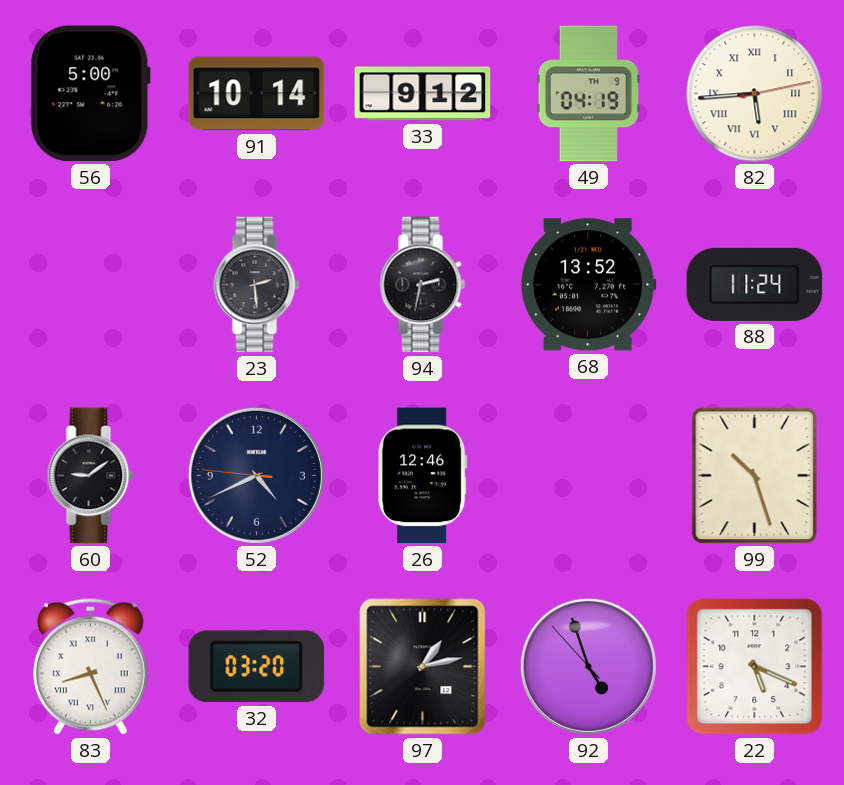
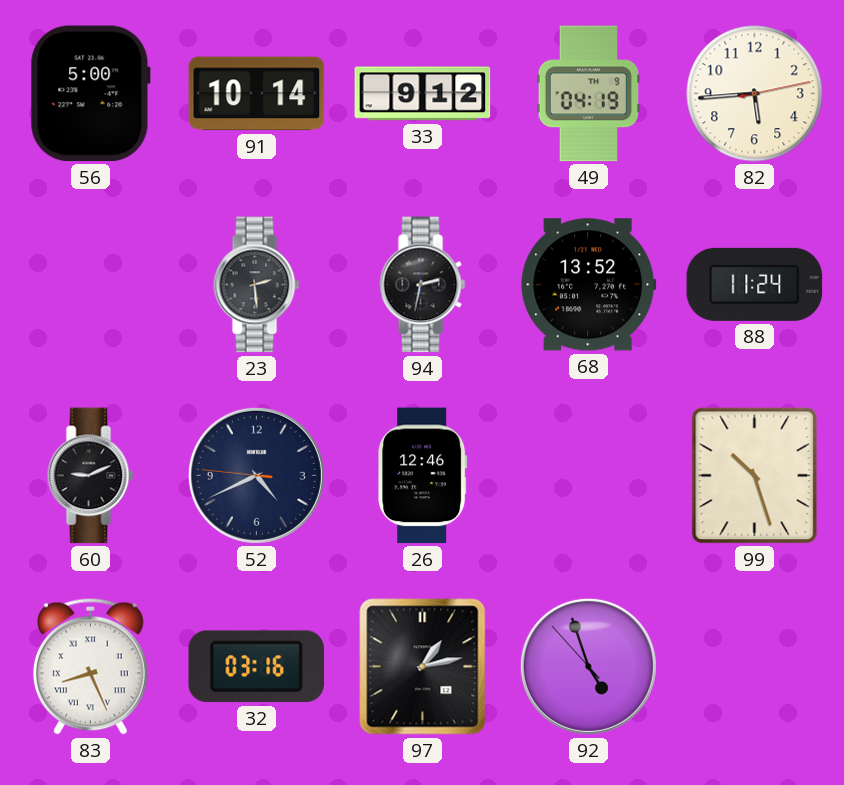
82 numerals: Roman -> Arabic (755, 94)
60: 9:09 -> 9:11 (91, 476)
32: 03:20 -> 03:16 (256, 667)
22: 5:19 -> none (755, 667)
